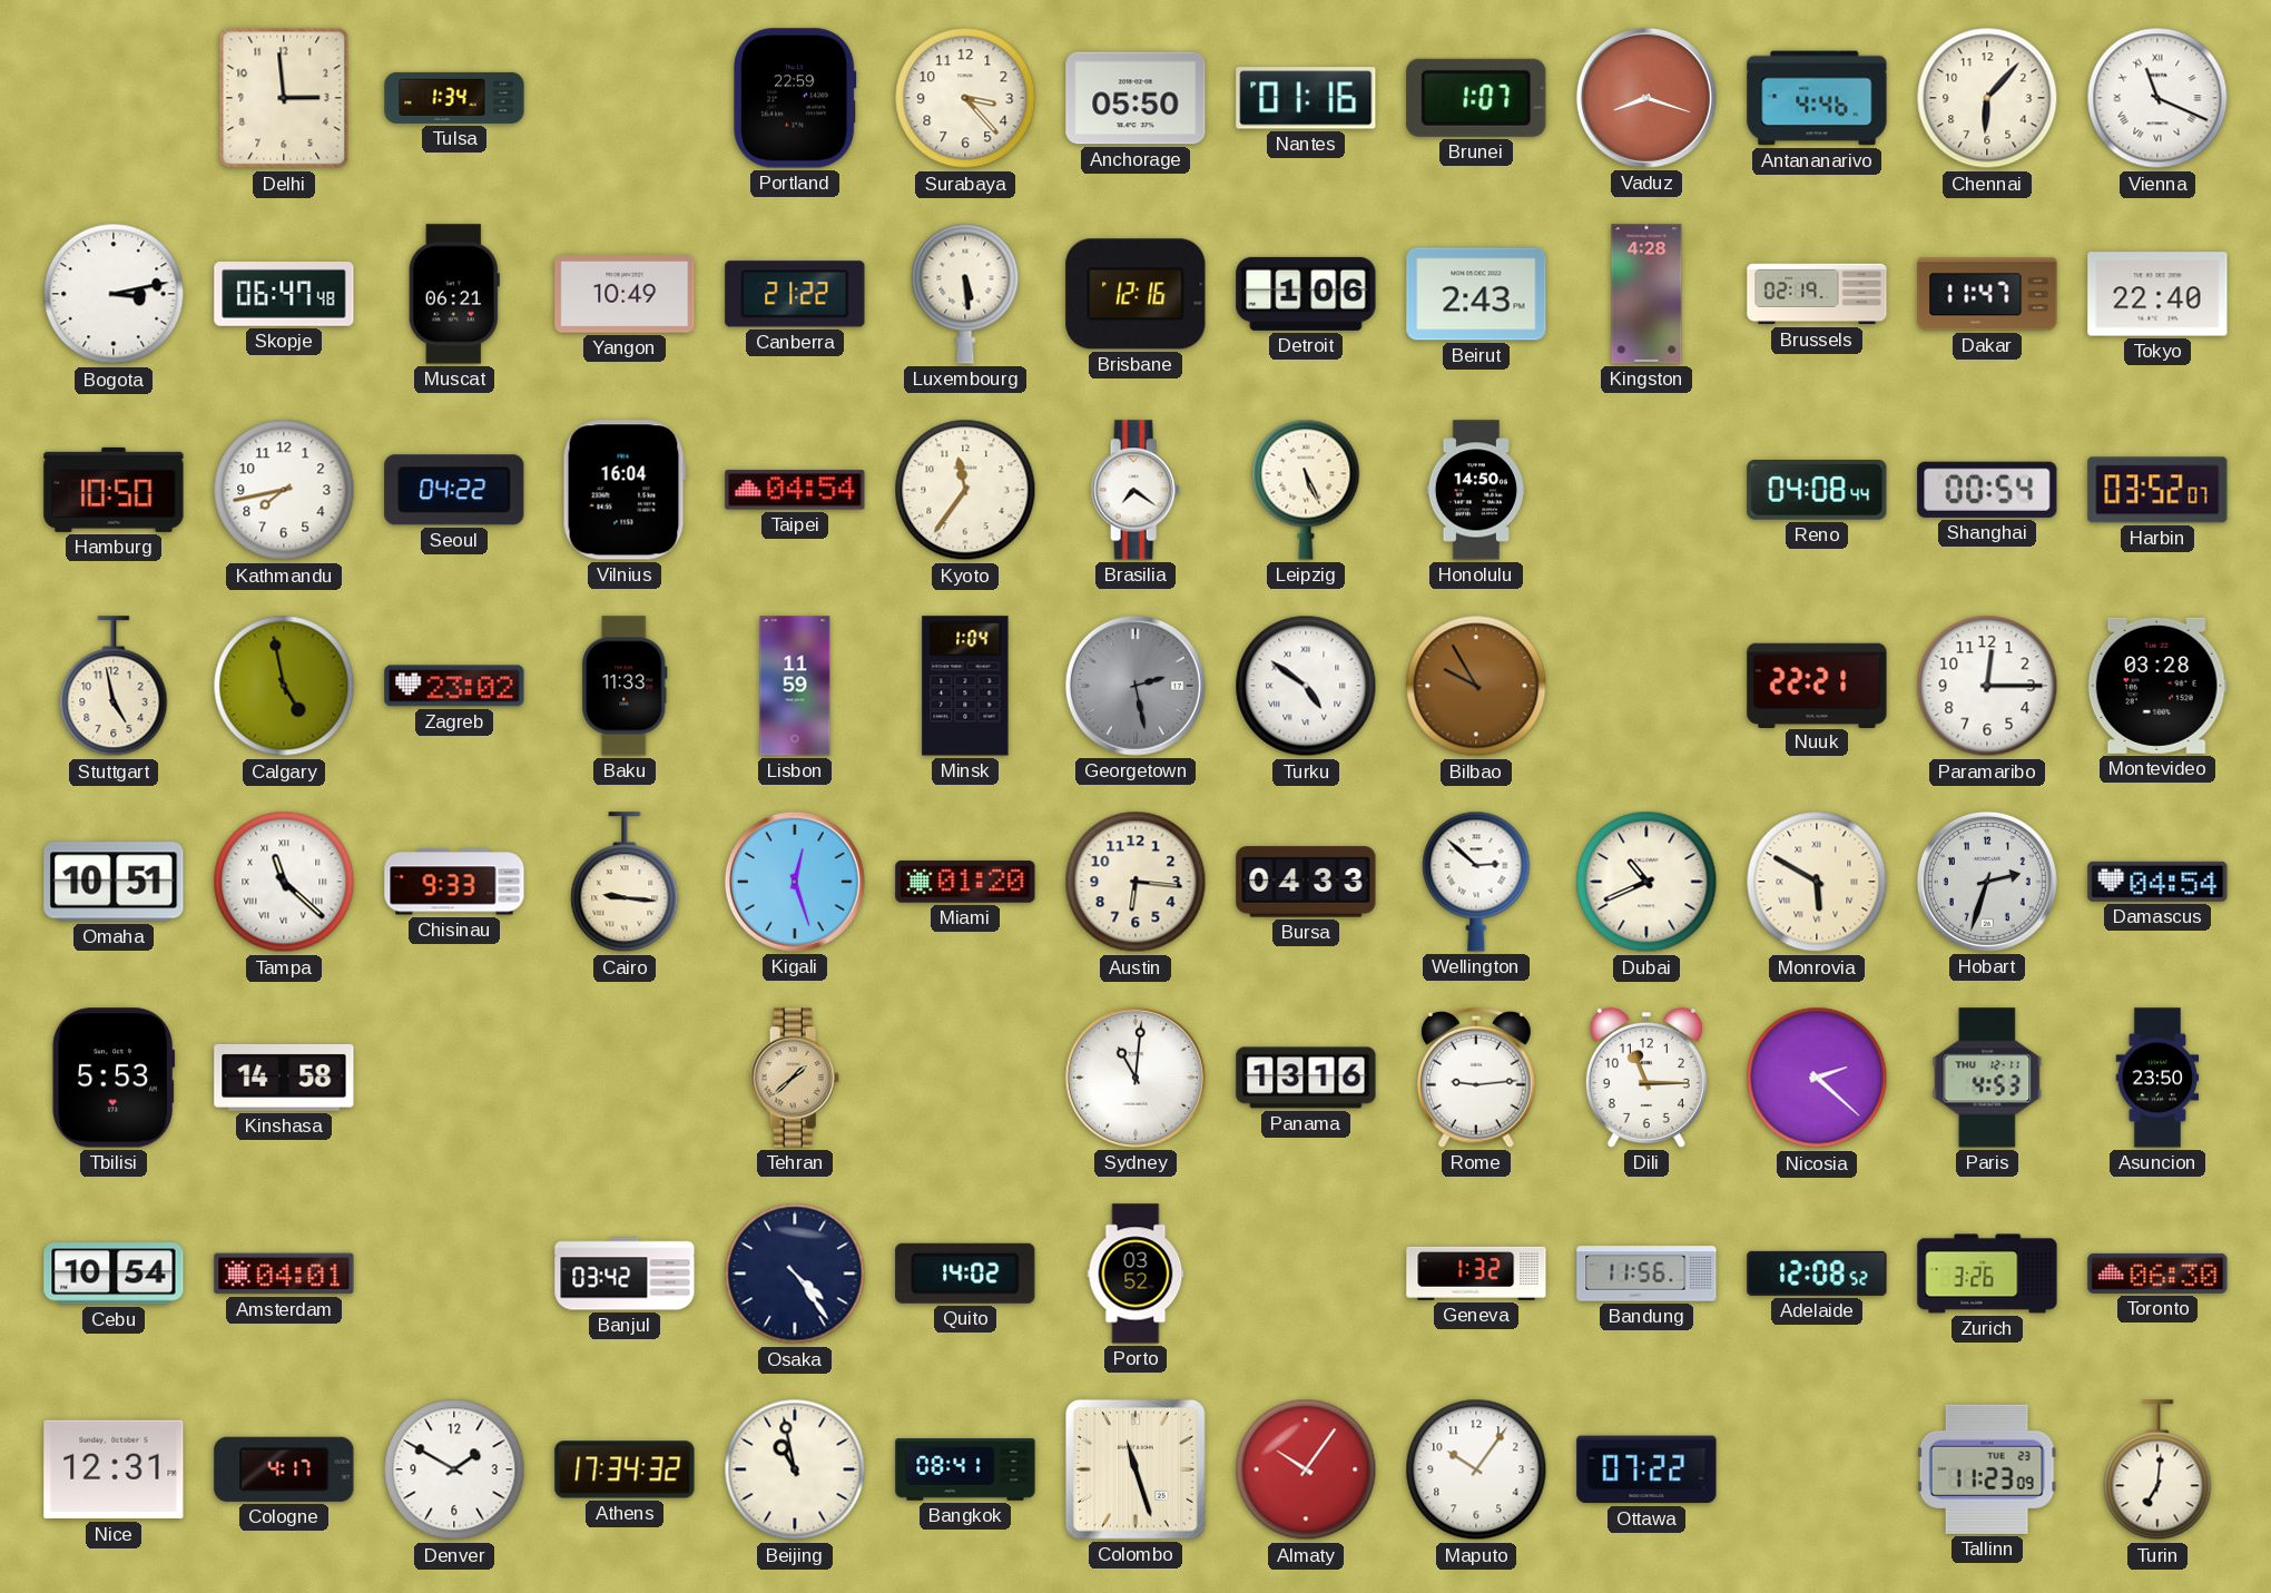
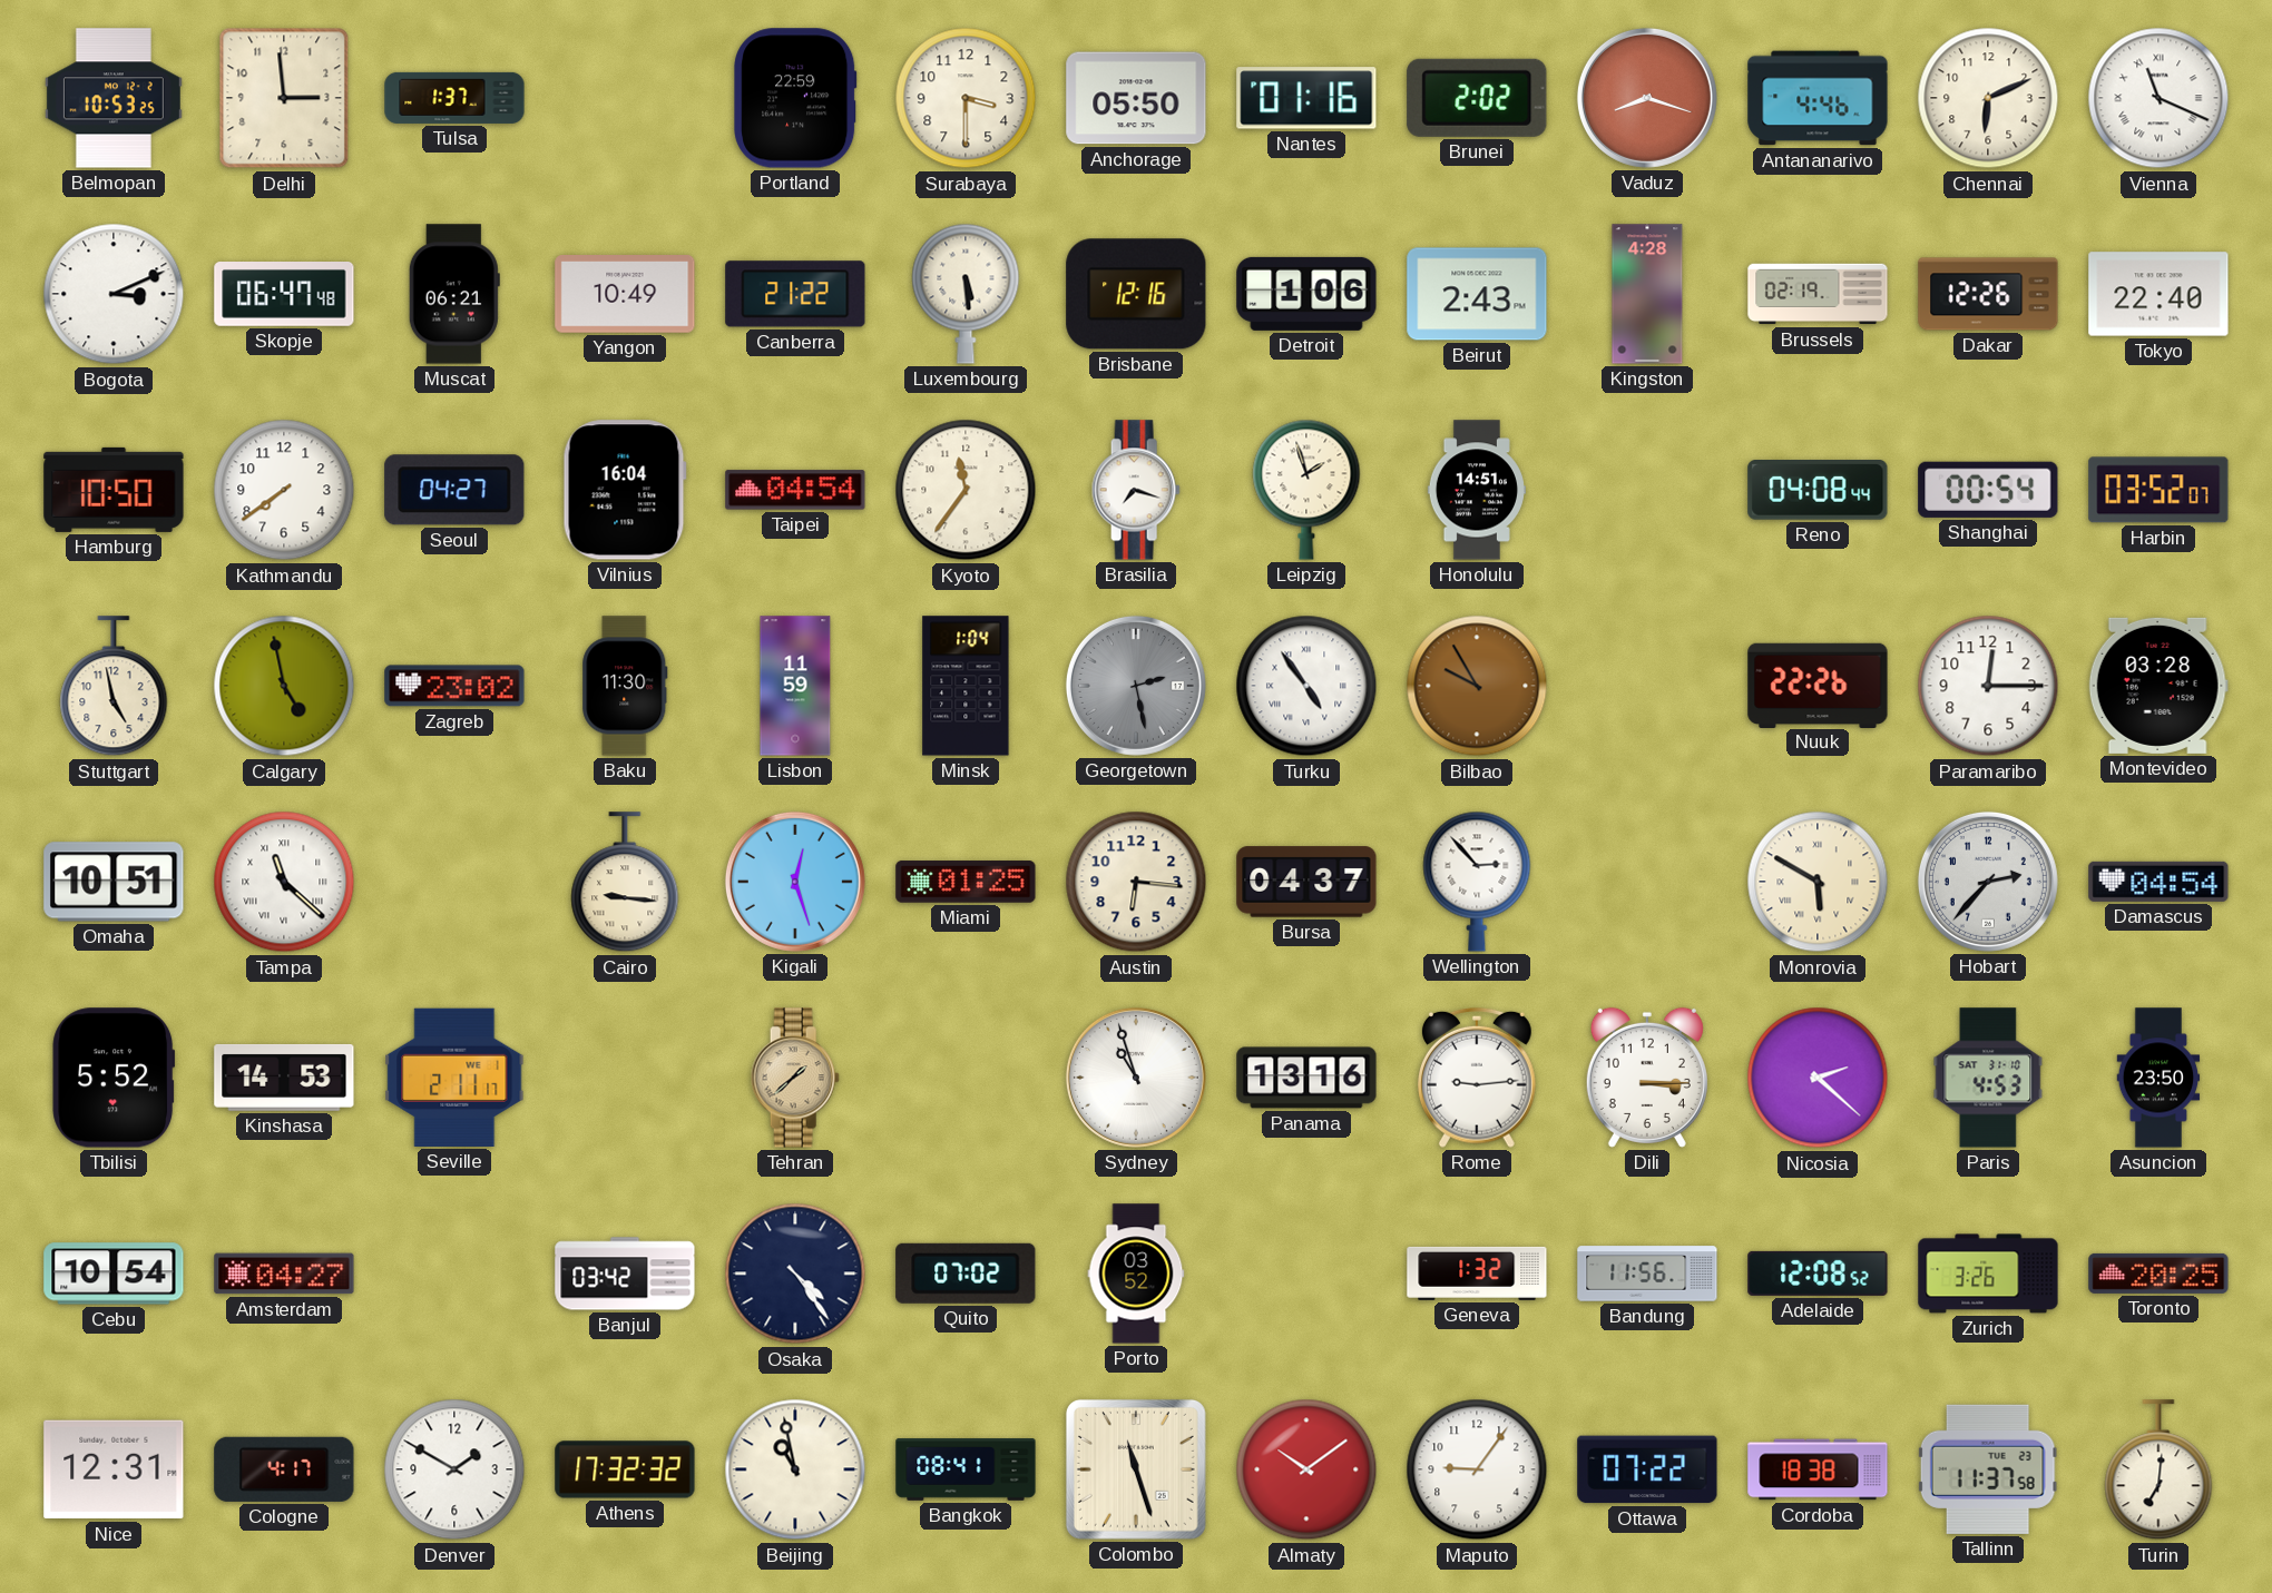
Belmopan: none -> 10:53 (114, 98)
Tulsa: 1:34 -> 1:37 (454, 98)
Surabaya: 3:23 -> 3:30 (966, 98)
Brunei: 1:07 -> 2:02 (1477, 98)
Chennai: 6:07 -> 6:11 (1988, 98)
Bogota: 3:13 -> 3:11 (114, 294)
Dakar: 11:47 -> 12:26 (1988, 294)
Kathmandu: 7:43 -> 7:39 (284, 490)
Seoul: 04:22 -> 04:27 (454, 490)
Brasilia: 7:21 -> 7:18 (1136, 490)
Leipzig: 5:26 -> 1:57 (1306, 490)
Honolulu: 14:50 -> 14:51 (1477, 490)
Baku: 11:33 -> 11:30 (625, 686)
Turku: 4:51 -> 4:54 (1306, 686)
Nuuk: 22:21 -> 22:26 (1818, 685)
Chisinau: 9:33 -> none (454, 882)
Miami: 01:20 -> 01:25 (966, 882)
Bursa: 04:33 -> 04:37 (1306, 882)
Wellington: 2:52 -> 2:53 (1477, 882)
Dubai: 10:41 -> none (1646, 882)
Hobart: 2:33 -> 2:37 (1988, 882)
Tbilisi: 5:53 -> 5:52 (114, 1078)
Kinshasa: 14:58 -> 14:53 (284, 1078)
Seville: none -> 2:11 (454, 1078)
Sydney: 11:01 -> 10:57 (1136, 1078)
Dili: 11:15 -> 3:15 (1647, 1078)
Paris date: THU 12-11 -> SAT 31-10 (1988, 1078)
Amsterdam: 04:01 -> 04:27 (284, 1274)
Quito: 14:02 -> 07:02 (966, 1274)
Toronto: 06:30 -> 20:25 (2158, 1274)
Athens: 17:34 -> 17:32 (625, 1469)
Almaty: 10:06 -> 10:09 (1306, 1469)
Maputo: 10:06 -> 9:06 (1477, 1469)
Cordoba: none -> 18:38 (1818, 1469)
Tallinn: 11:23 -> 11:37 (1988, 1469)
